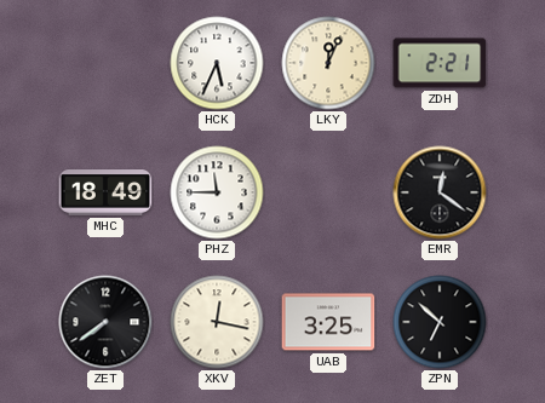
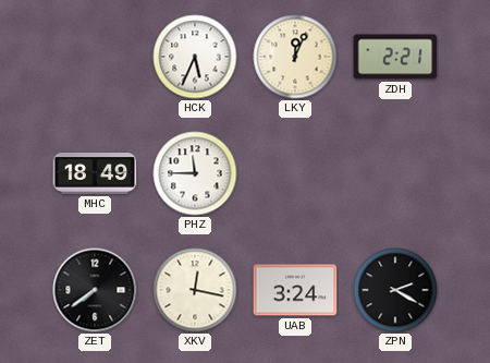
EMR: 12:21 -> none (440, 192)
UAB: 3:25 -> 3:24 (295, 290)
ZPN: 6:52 -> 2:20 (395, 290)
